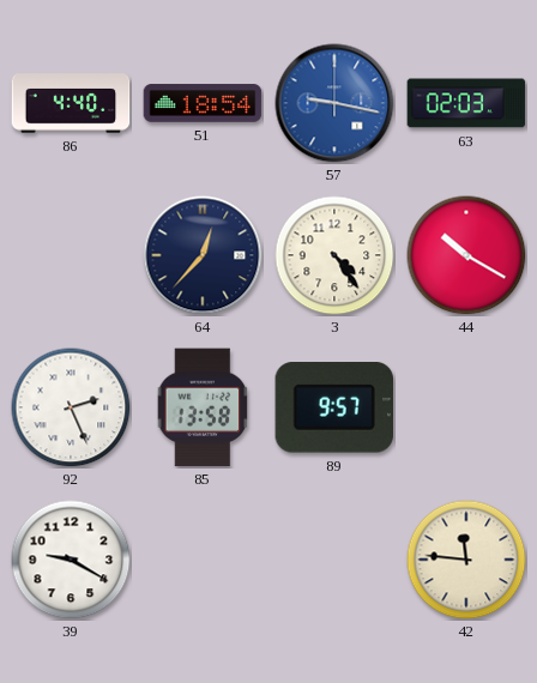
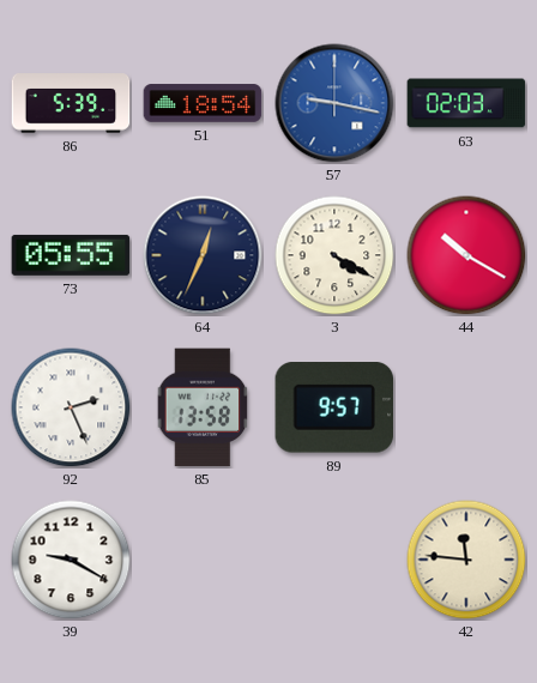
86: 4:40 -> 5:39 (71, 103)
73: none -> 05:55 (71, 255)
64: 12:37 -> 12:34 (203, 255)
3: 4:24 -> 4:20 (334, 255)
